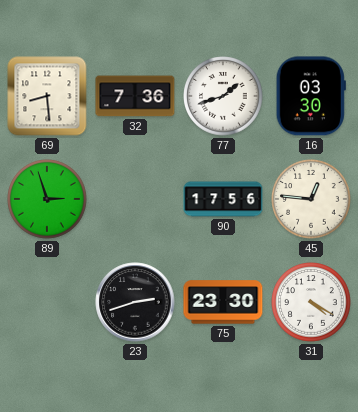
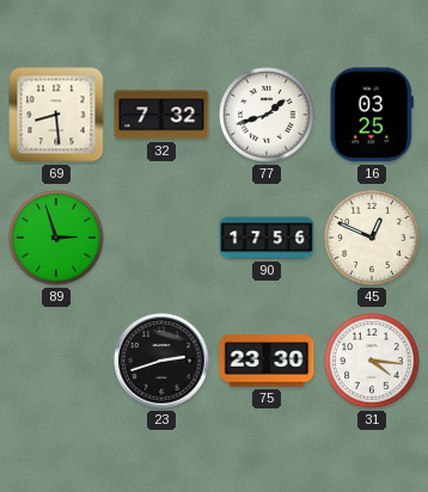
32: 7:36 -> 7:32 (161, 115)
16: 03:30 -> 03:25 (372, 115)
45: 12:46 -> 12:49 (372, 238)
31: 4:20 -> 4:16 (372, 361)
